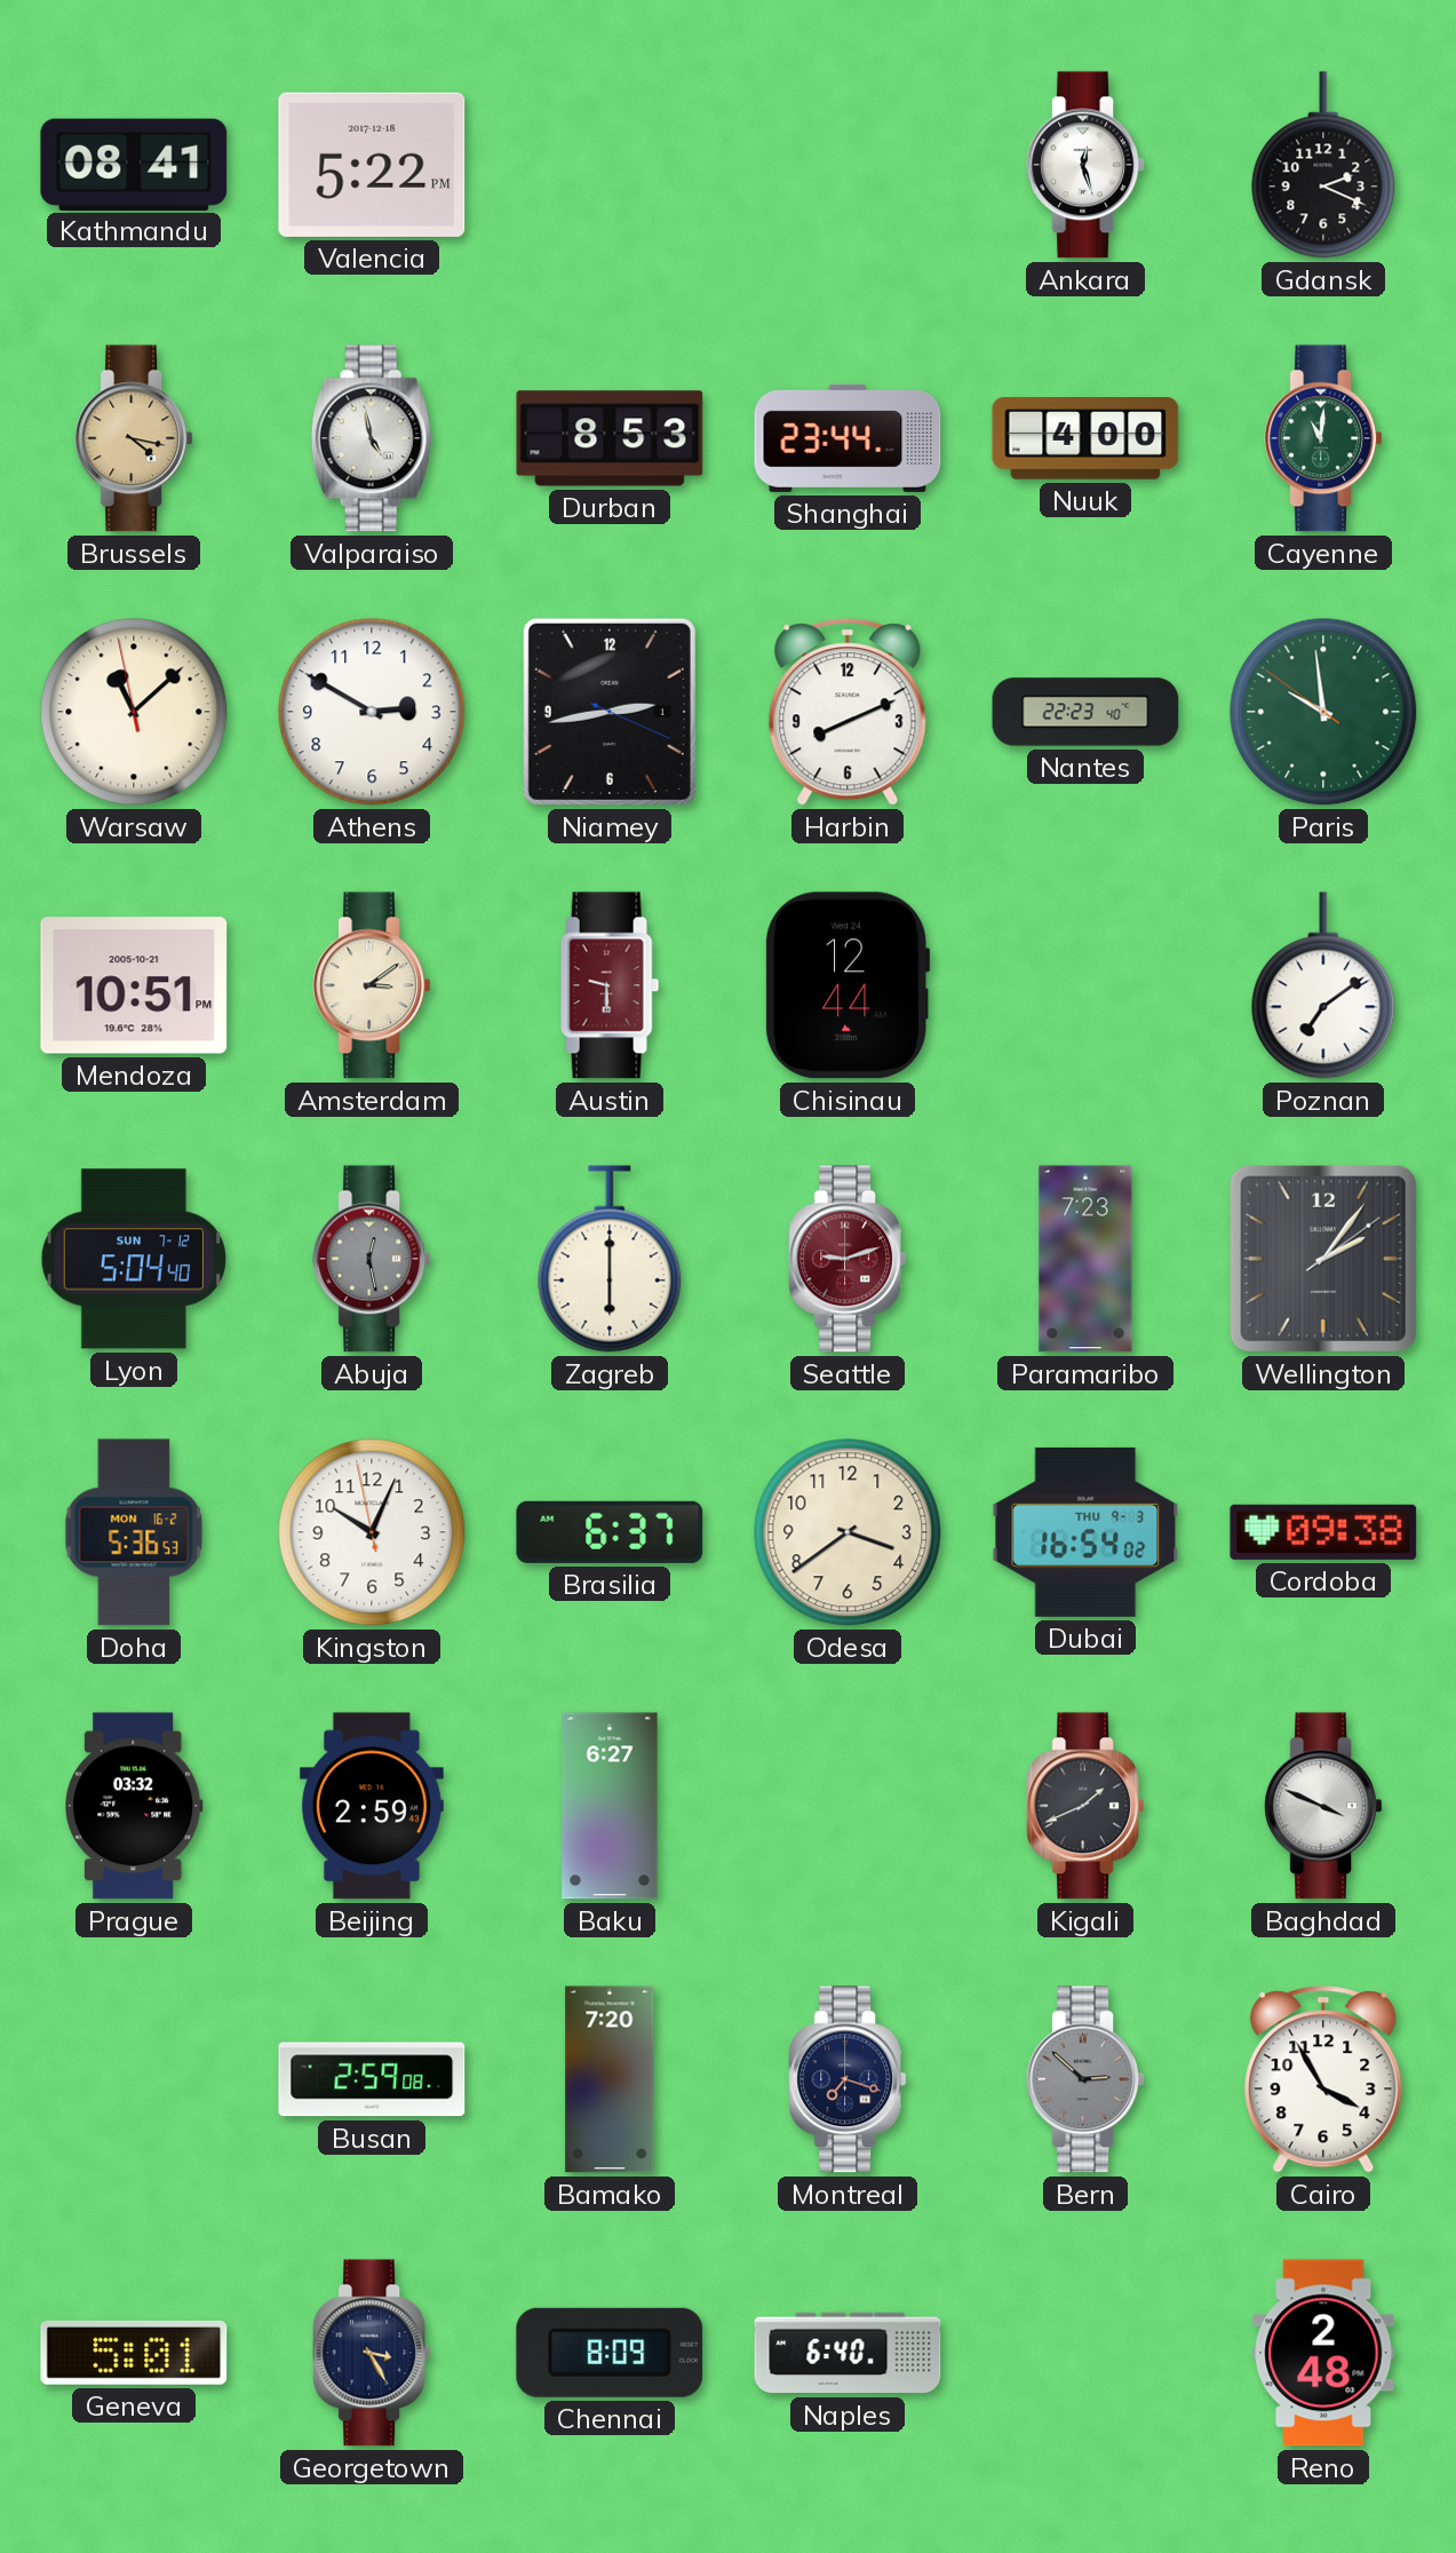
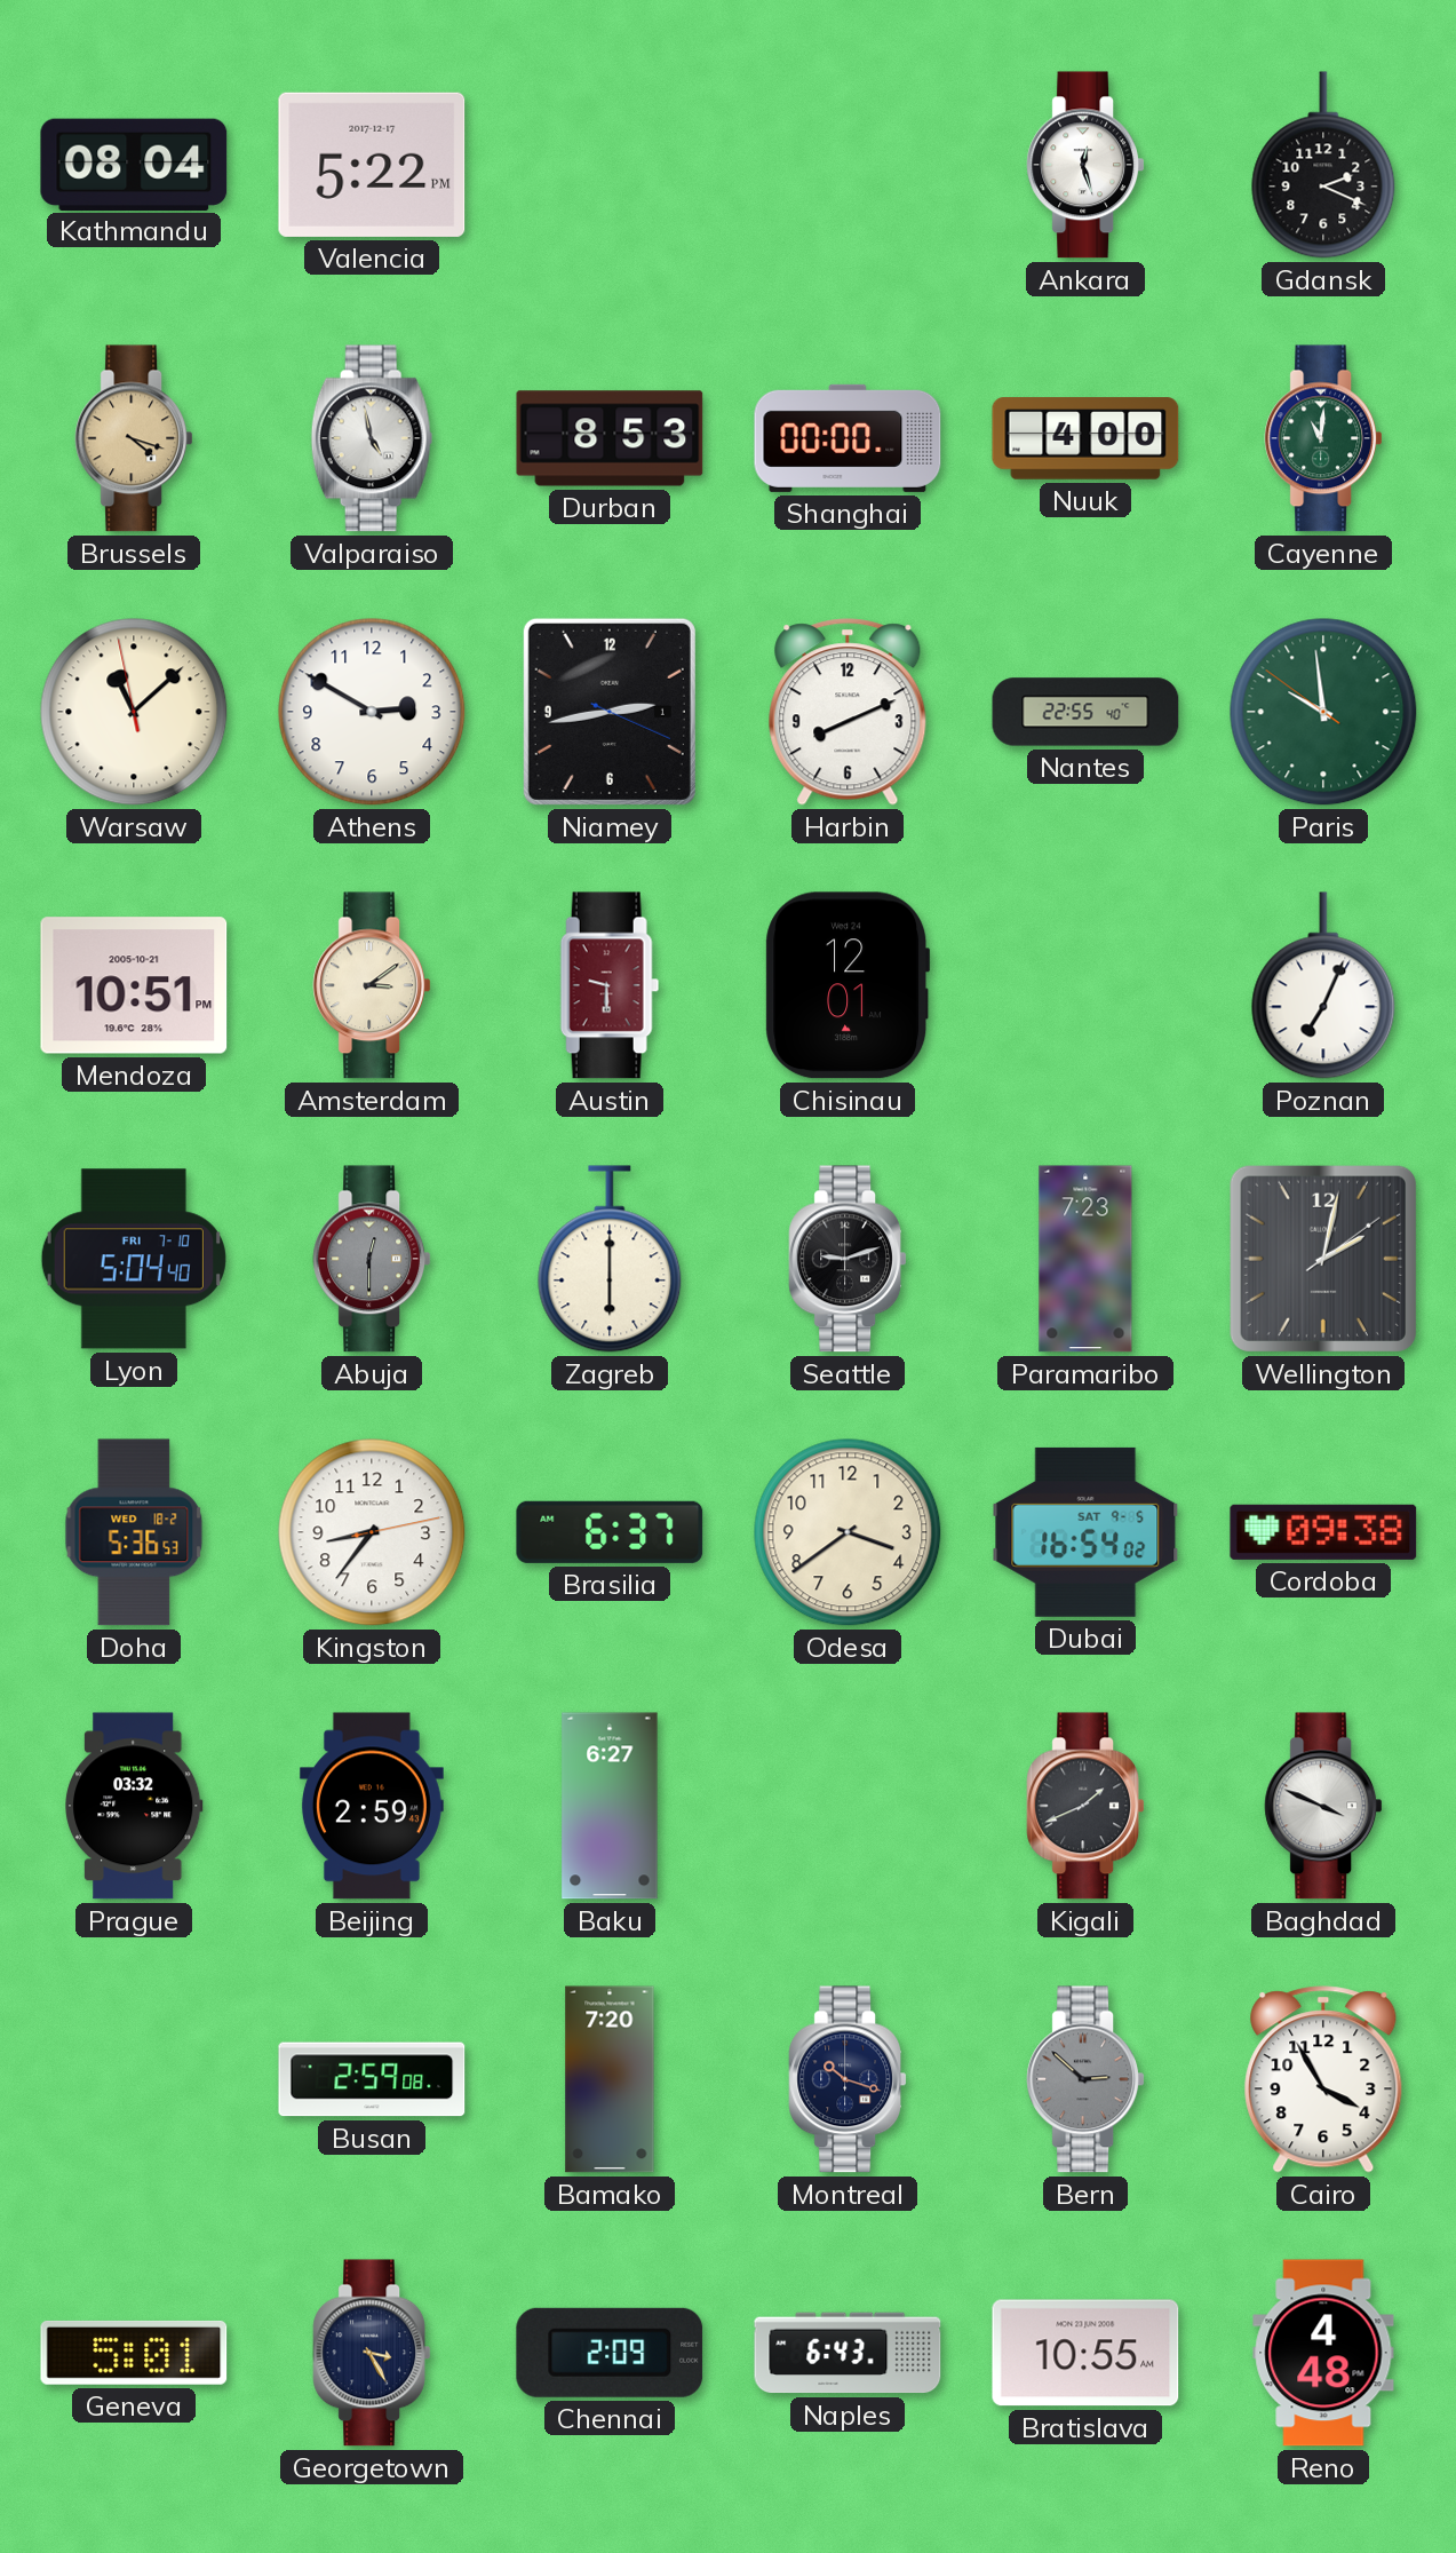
Kathmandu: 08:41 -> 08:04 (134, 164)
Valencia date: 2017-12-18 -> 2017-12-17 (372, 165)
Brussels: 4:17 -> 4:18 (134, 438)
Shanghai: 23:44 -> 00:00 (848, 438)
Nantes: 22:23 -> 22:55 (1085, 712)
Chisinau: 12:44 -> 12:01 (848, 985)
Poznan: 7:09 -> 7:04 (1323, 985)
Lyon date: SUN 7-12 -> FRI 7-10 (134, 1259)
Abuja: 12:28 -> 12:30 (372, 1259)
Seattle dial: burgundy -> black (848, 1259)
Wellington: 2:06 -> 2:02 (1323, 1259)
Doha date: MON 16-2 -> WED 18-2 (134, 1532)
Kingston: 10:03 -> 8:36 (372, 1532)
Dubai date: THU 9-3 -> SAT 9-5 (1085, 1532)
Montreal: 7:18 -> 10:18 (848, 2079)
Chennai: 8:09 -> 2:09 (610, 2353)
Naples: 6:40 -> 6:43 (848, 2353)
Bratislava: none -> 10:55 (1085, 2353)
Reno: 2:48 -> 4:48 (1323, 2353)
